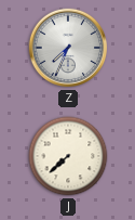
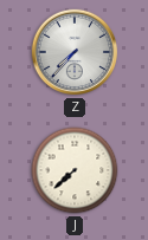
Z: 7:34 -> 7:37 (75, 52)
